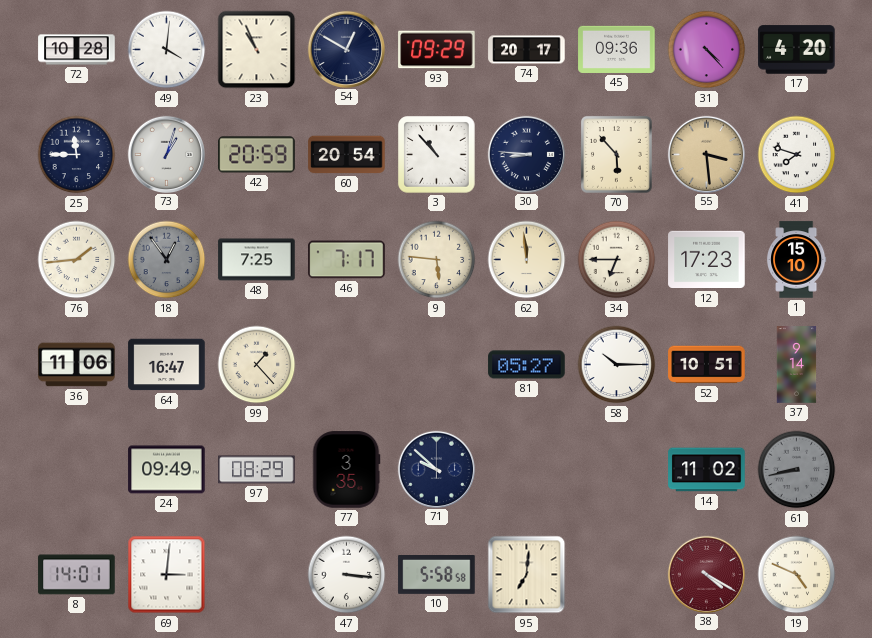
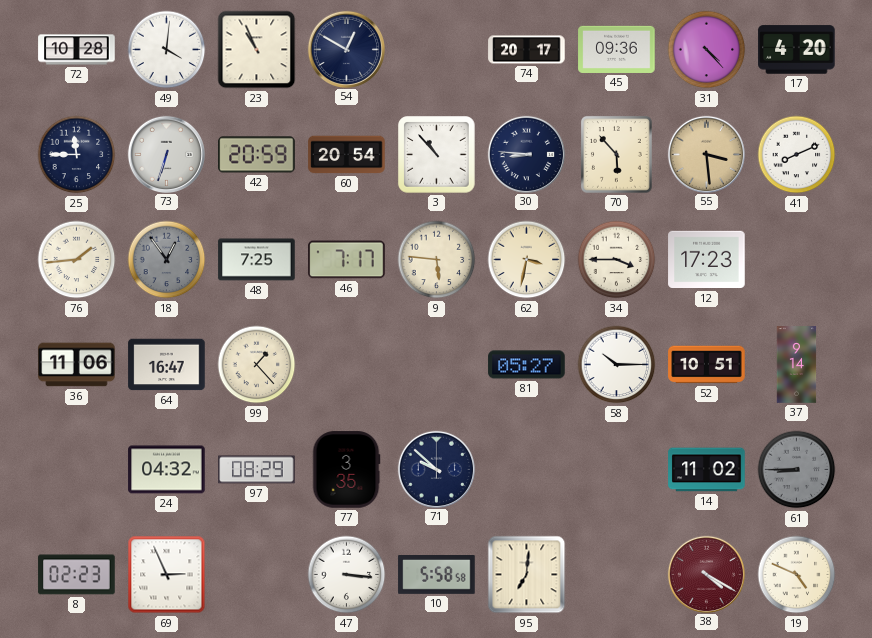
93: 09:29 -> none (437, 50)
73: 1:03 -> 6:33 (166, 154)
41: 7:48 -> 8:11 (797, 155)
62: 11:59 -> 3:32 (527, 260)
34: 6:45 -> 3:45 (617, 260)
1: 15:10 -> none (797, 260)
24: 09:49 -> 04:32 (167, 470)
61: 8:43 -> 8:45 (797, 470)
8: 14:01 -> 02:23 (77, 575)
69: 3:01 -> 2:56 (167, 575)
